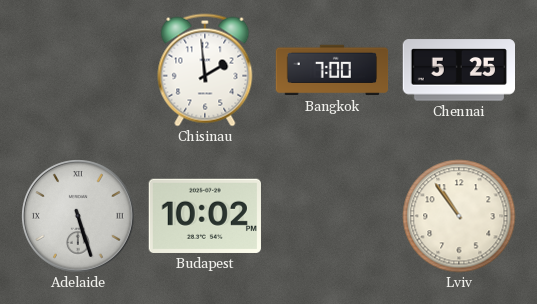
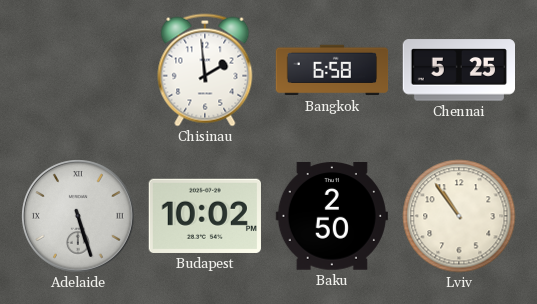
Bangkok: 7:00 -> 6:58 (332, 70)
Baku: none -> 2:50 (332, 217)
